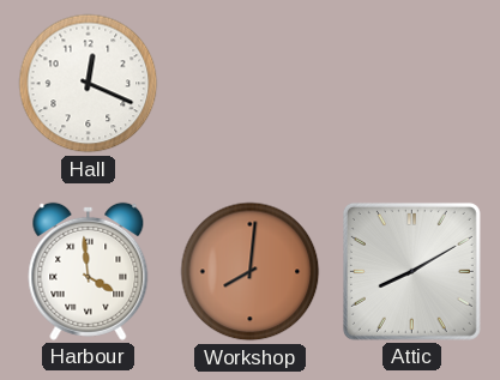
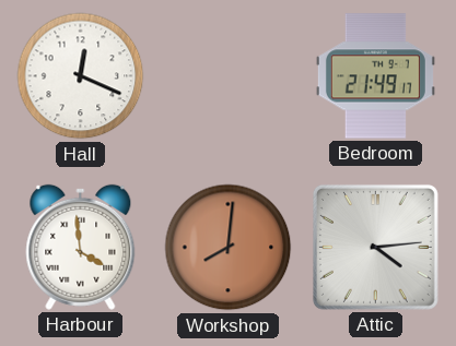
Bedroom: none -> 21:49 (375, 76)
Attic: 8:10 -> 4:14 (375, 247)
